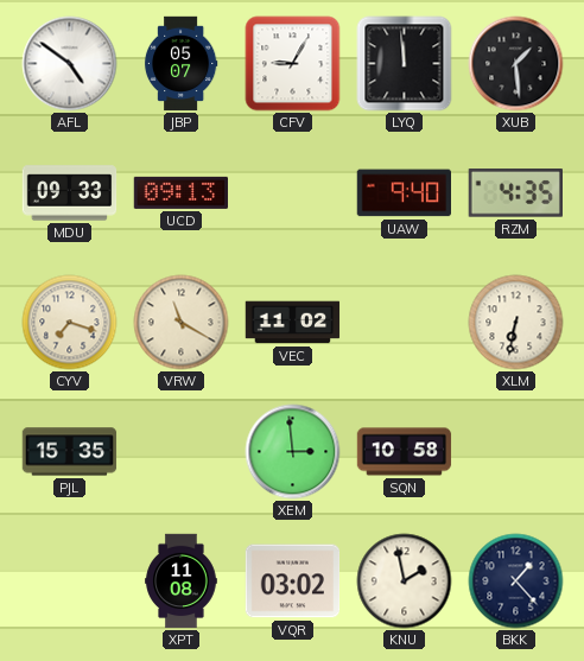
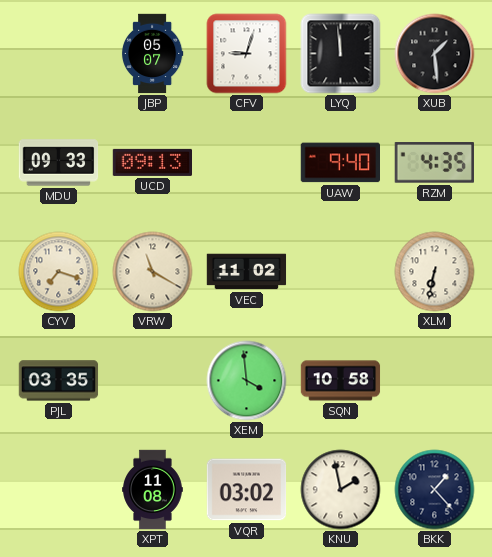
AFL: 4:51 -> none (70, 64)
CFV: 9:05 -> 9:03 (247, 54)
PJL: 15:35 -> 03:35 (59, 381)
XEM: 2:59 -> 3:59 (247, 381)
